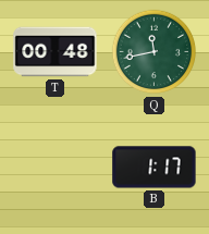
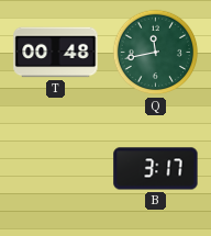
B: 1:17 -> 3:17 (156, 169)
